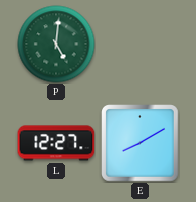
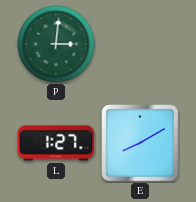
P: 5:01 -> 3:01 (56, 44)
L: 12:27 -> 1:27 (56, 143)
